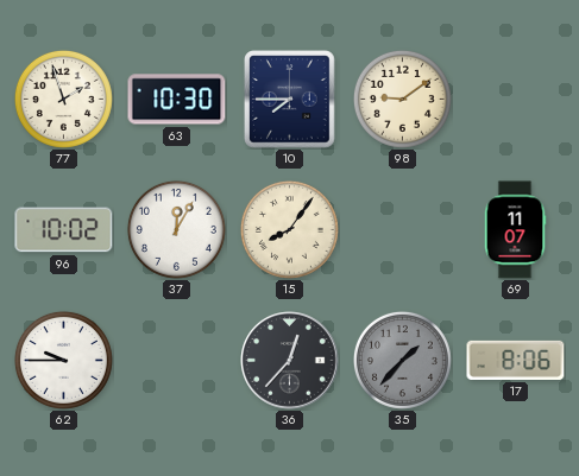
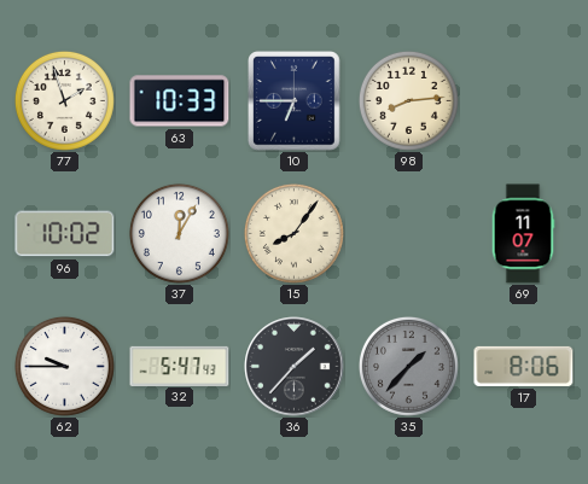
63: 10:30 -> 10:33 (180, 101)
10: 7:45 -> 6:45 (295, 101)
98: 9:09 -> 8:14 (408, 100)
32: none -> 5:47 (180, 366)
36: 12:37 -> 1:37 (295, 367)
